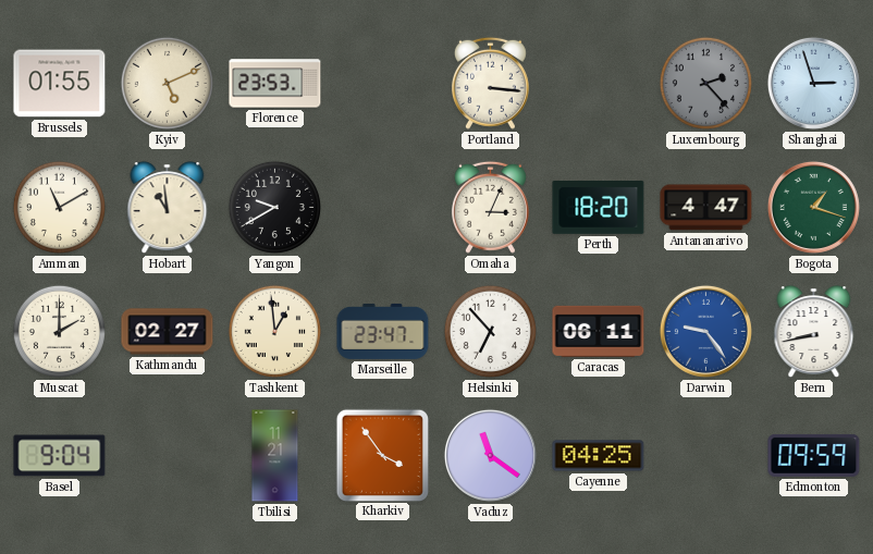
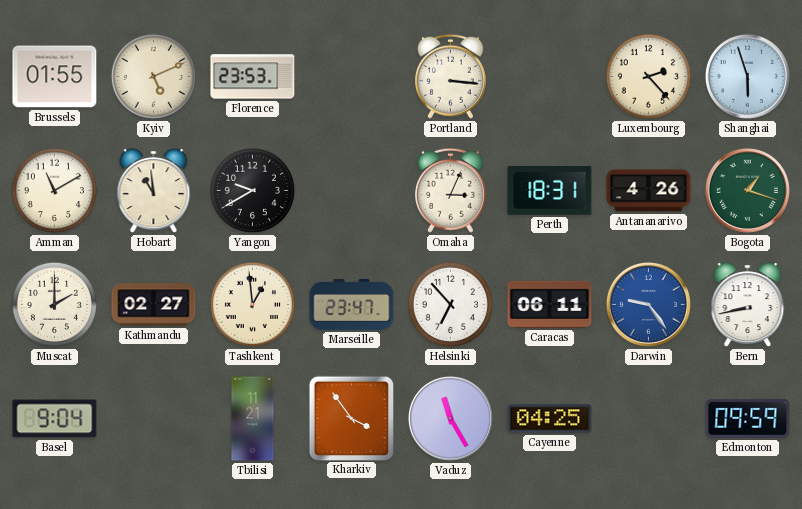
Luxembourg dial: grey -> cream (648, 76)
Shanghai: 2:57 -> 5:57 (747, 76)
Perth: 18:20 -> 18:31 (550, 191)
Antananarivo: 4:47 -> 4:26 (649, 191)
Vaduz: 11:21 -> 11:25 (450, 418)
